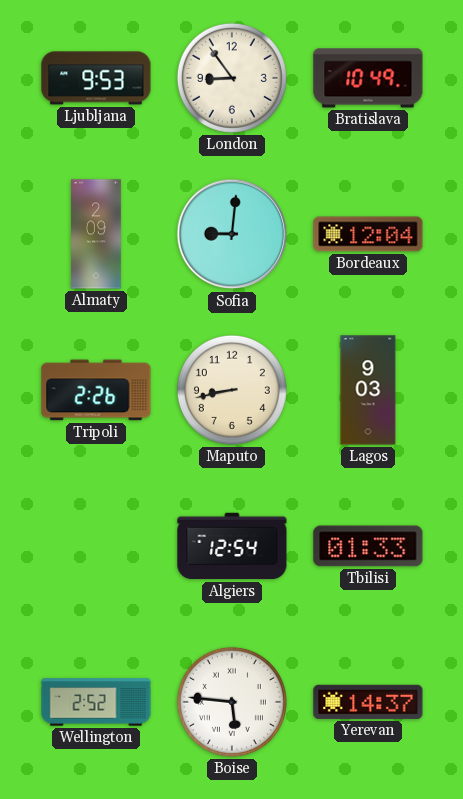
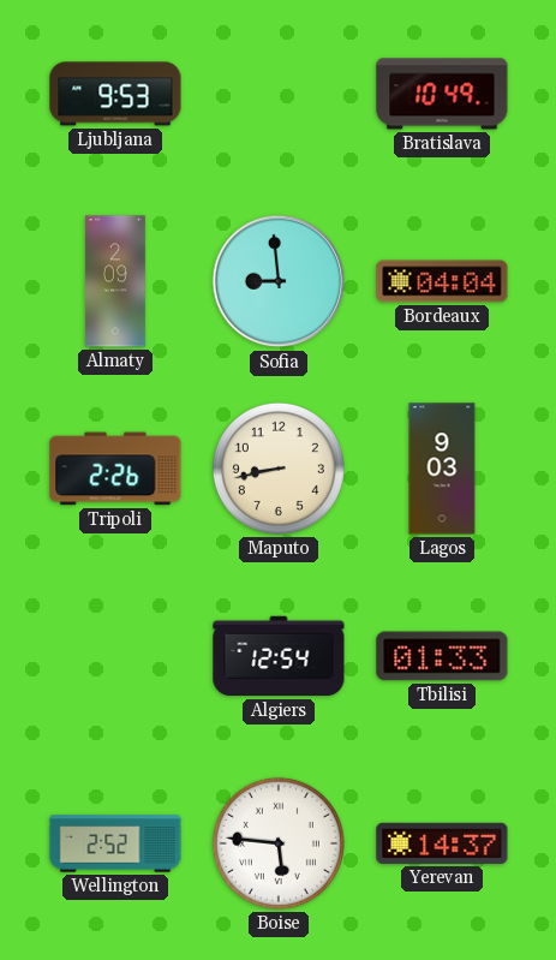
London: 8:54 -> none (232, 78)
Sofia: 9:01 -> 8:59 (279, 281)
Bordeaux: 12:04 -> 04:04 (442, 281)
